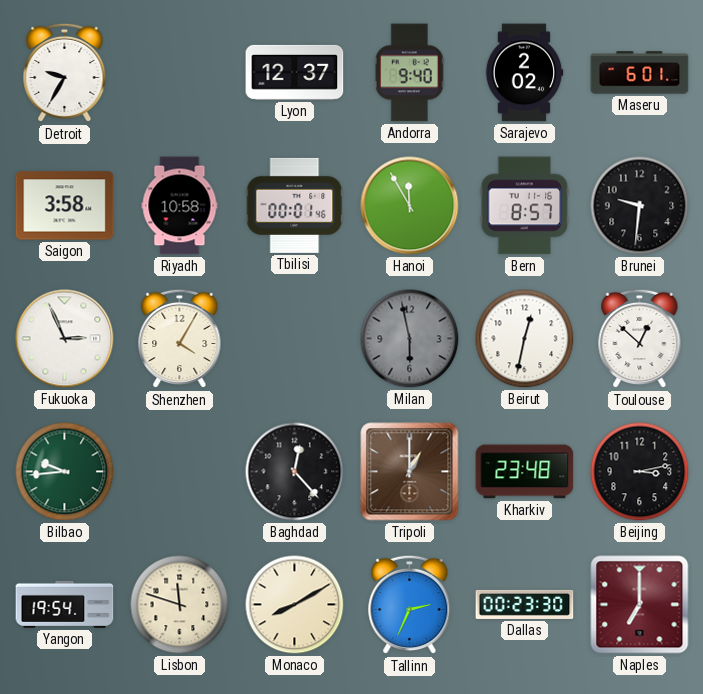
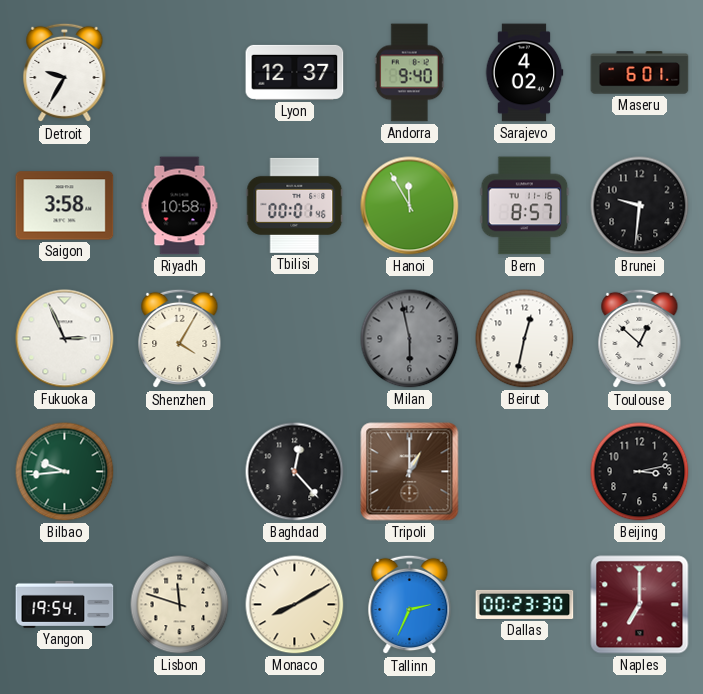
Sarajevo: 2:02 -> 4:02 (524, 73)
Kharkiv: 23:48 -> none (525, 472)
